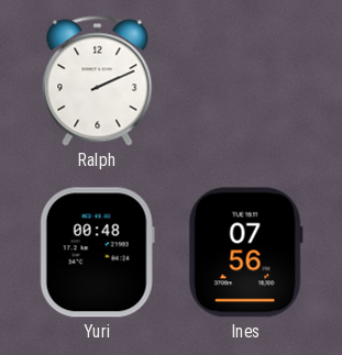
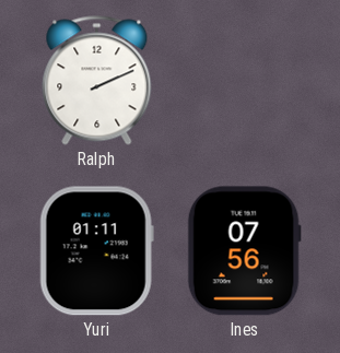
Yuri: 00:48 -> 01:11 (96, 251)
